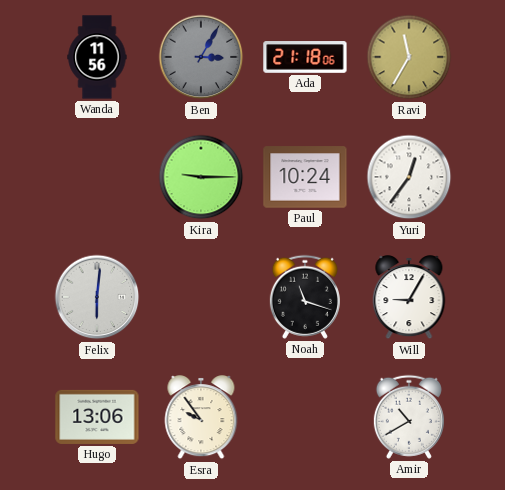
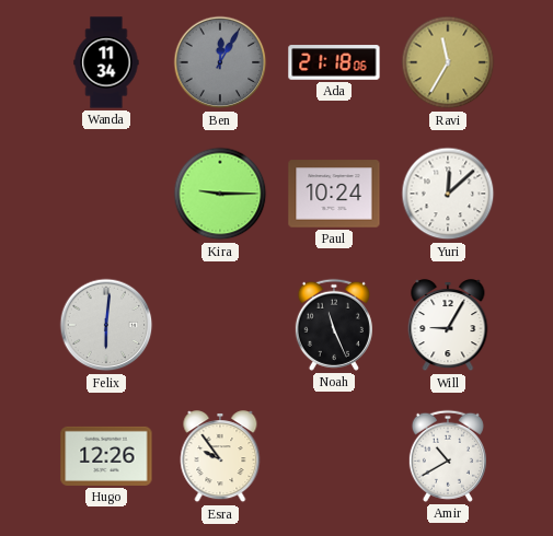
Wanda: 11:56 -> 11:34 (106, 62)
Ben: 3:05 -> 12:05 (220, 62)
Yuri: 12:36 -> 12:08 (448, 194)
Noah: 11:18 -> 11:26 (334, 325)
Hugo: 13:06 -> 12:26 (106, 456)
